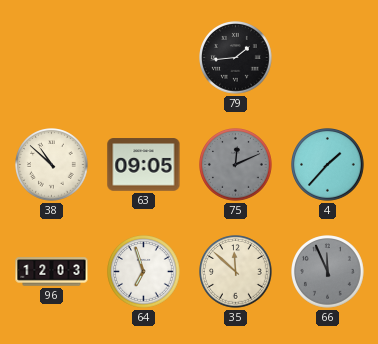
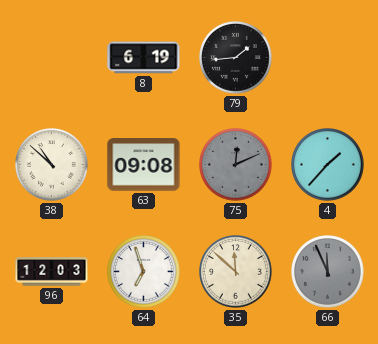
8: none -> 6:19 (144, 58)
63: 09:05 -> 09:08 (144, 165)
